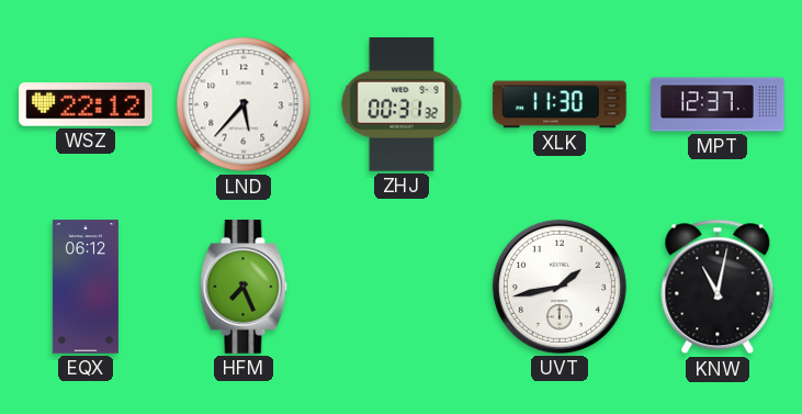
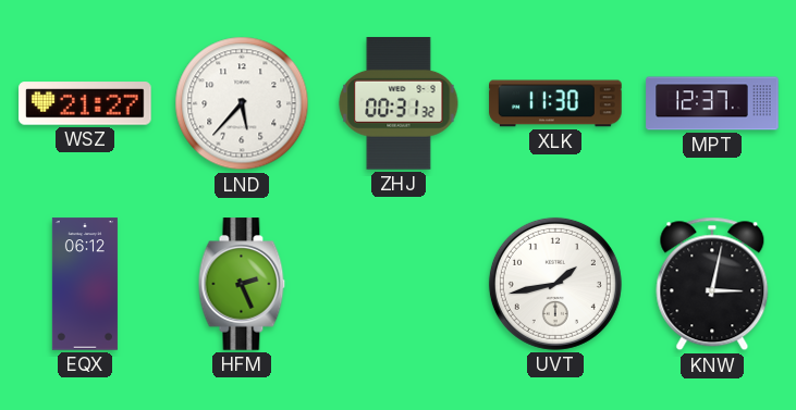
WSZ: 22:12 -> 21:27 (85, 103)
HFM: 7:26 -> 2:26 (242, 284)
KNW: 11:02 -> 3:02 (712, 284)
